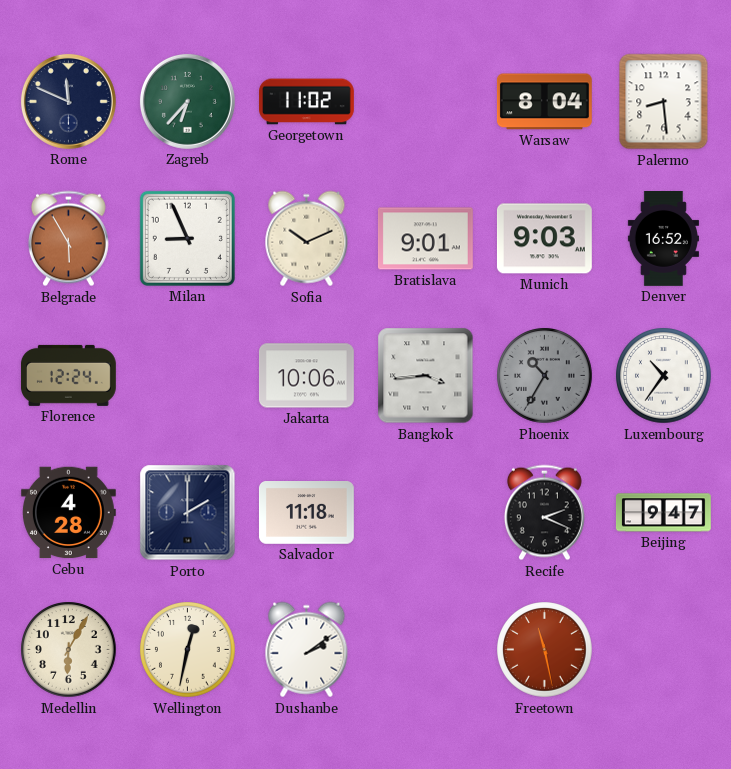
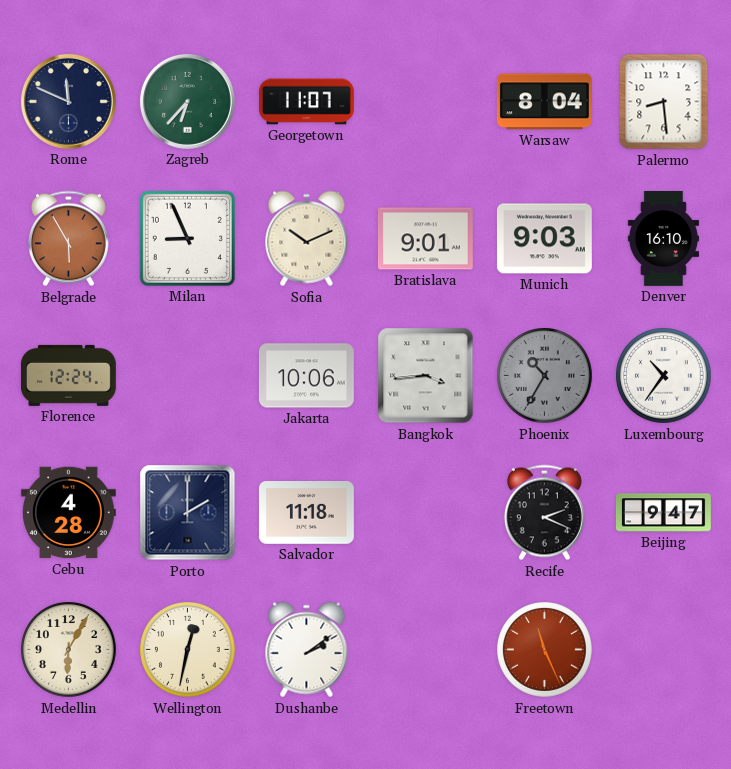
Georgetown: 11:02 -> 11:07 (307, 102)
Denver: 16:52 -> 16:10 (663, 239)
Freetown: 11:28 -> 11:26 (545, 650)
